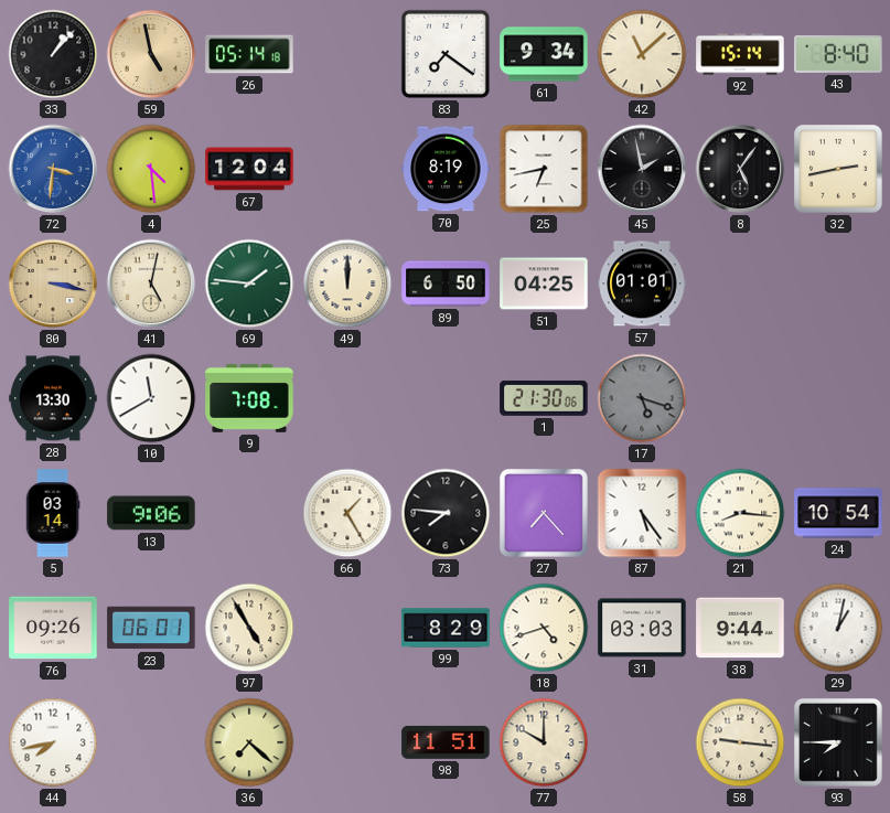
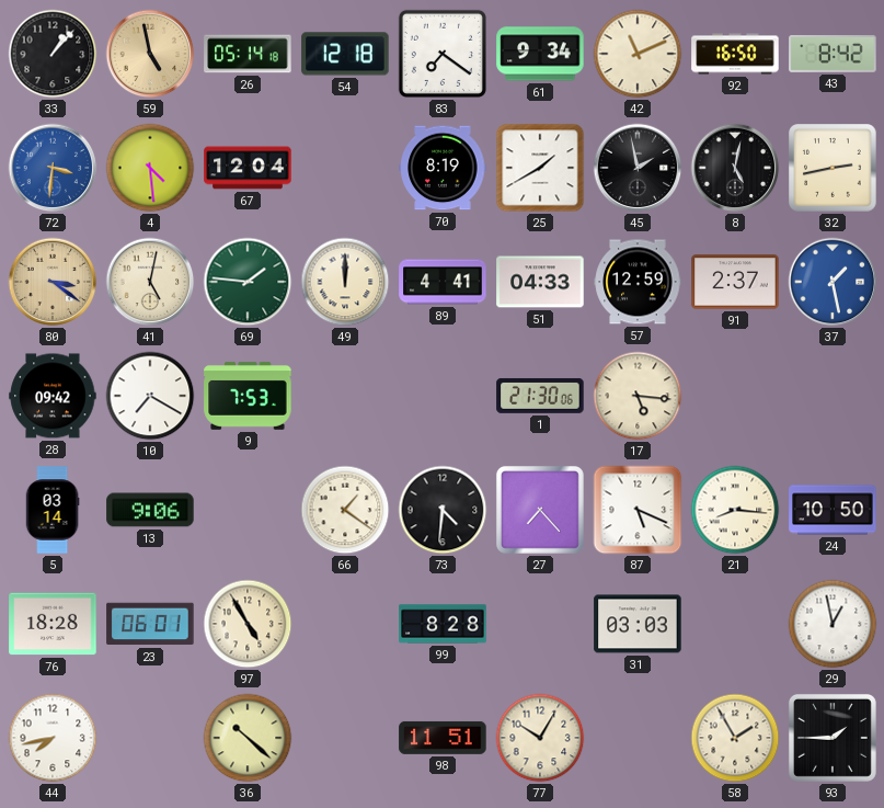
54: none -> 12:18 (345, 54)
42: 11:08 -> 11:11 (638, 54)
92: 15:14 -> 16:50 (735, 54)
43: 8:40 -> 8:42 (833, 55)
25: 6:43 -> 1:40 (540, 168)
8: 5:06 -> 5:02 (735, 168)
80: 3:17 -> 3:21 (53, 282)
89: 6:50 -> 4:41 (443, 282)
51: 04:25 -> 04:33 (540, 282)
57: 01:01 -> 12:59 (638, 282)
91: none -> 2:37 (735, 282)
37: none -> 1:28 (833, 282)
28: 13:30 -> 09:42 (53, 396)
10: 11:40 -> 7:20 (150, 396)
9: 7:08 -> 7:53 (248, 396)
17: 5:18 -> 5:16 (638, 396)
17 dial: grey -> cream (638, 396)
66: 1:25 -> 1:21 (345, 510)
73: 7:46 -> 4:31 (443, 510)
87: 5:24 -> 5:19 (638, 510)
24: 10:54 -> 10:50 (833, 510)
76: 09:26 -> 18:28 (53, 624)
99: 8:29 -> 8:28 (443, 624)
18: 4:42 -> none (544, 628)
38: 9:44 -> none (740, 628)
29: 1:02 -> 12:58 (833, 624)
36: 7:22 -> 10:22 (248, 738)
77: 10:00 -> 10:05 (540, 738)
58: 9:16 -> 1:55 (735, 738)
93: 7:45 -> 1:45 (833, 738)
